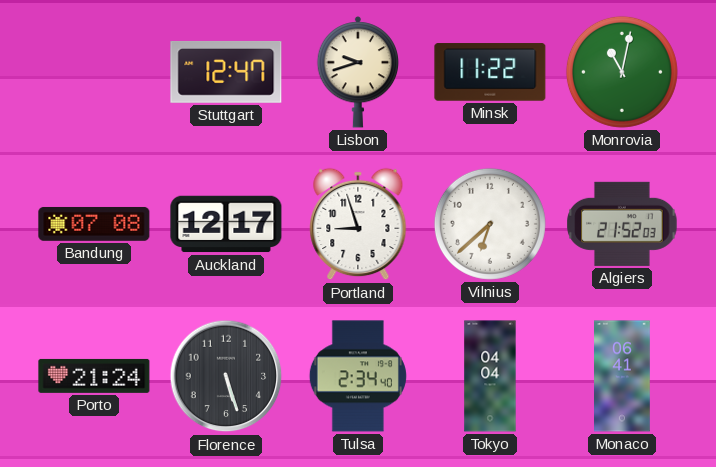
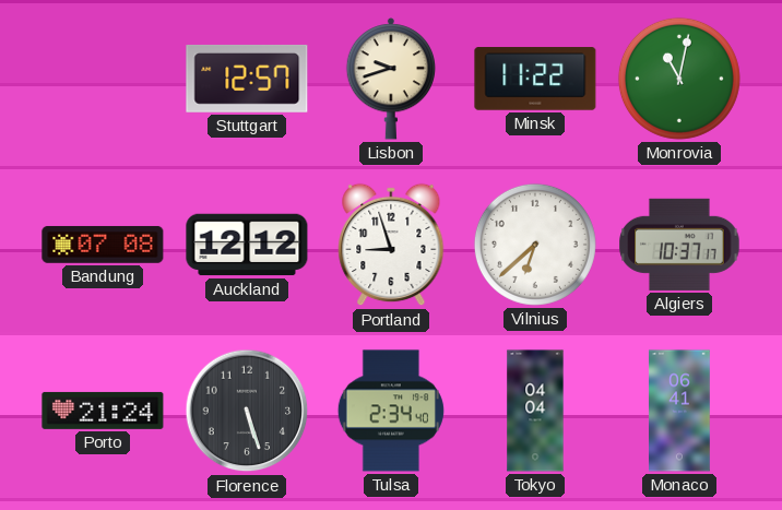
Stuttgart: 12:47 -> 12:57 (247, 79)
Auckland: 12:17 -> 12:12 (247, 245)
Algiers: 21:52 -> 10:37 (679, 245)
